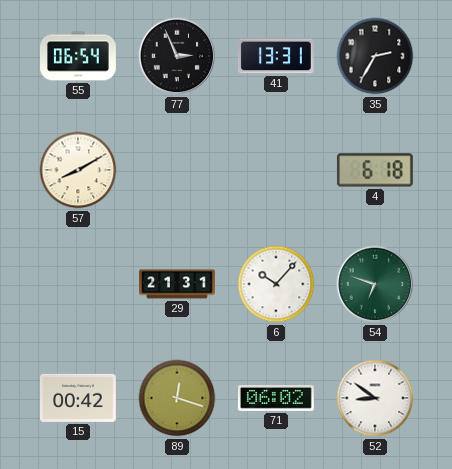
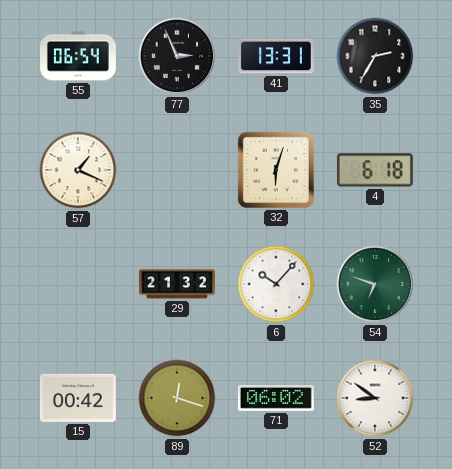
57: 8:10 -> 1:19 (78, 170)
32: none -> 6:03 (276, 170)
29: 21:31 -> 21:32 (178, 284)
